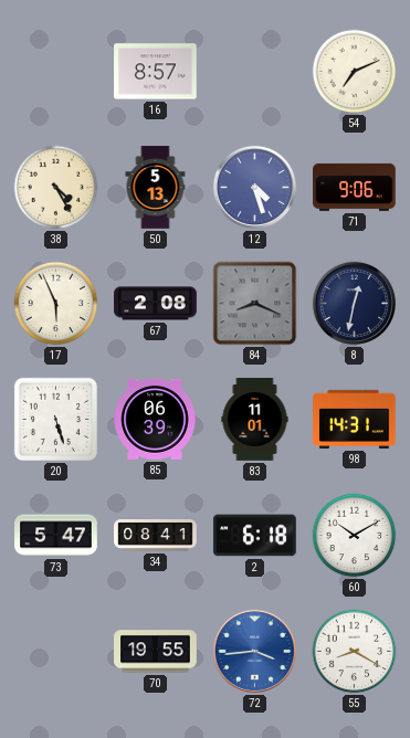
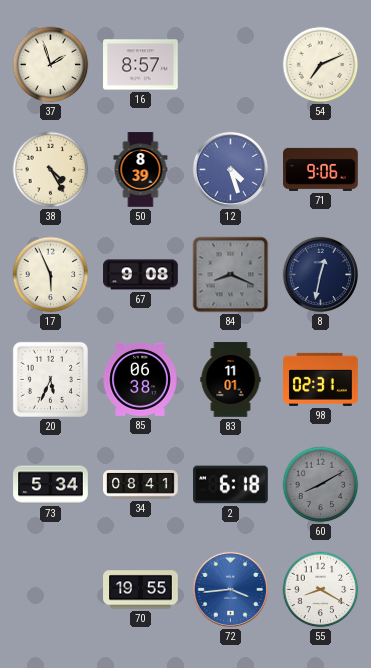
37: none -> 1:57 (51, 65)
50: 5:13 -> 8:39 (141, 170)
67: 2:08 -> 9:08 (141, 275)
20: 5:27 -> 5:34 (50, 379)
85: 06:39 -> 06:38 (140, 379)
98: 14:31 -> 02:31 (321, 379)
73: 5:47 -> 5:34 (51, 485)
60: 10:10 -> 8:10 (321, 485)
60 dial: white -> grey (321, 485)
